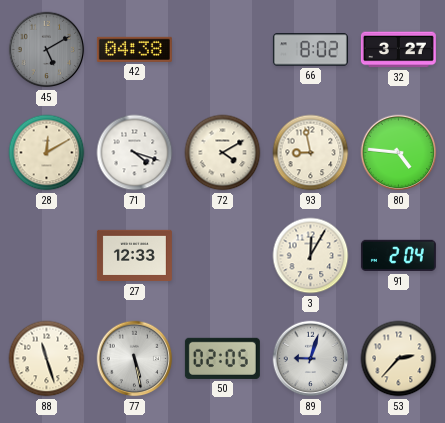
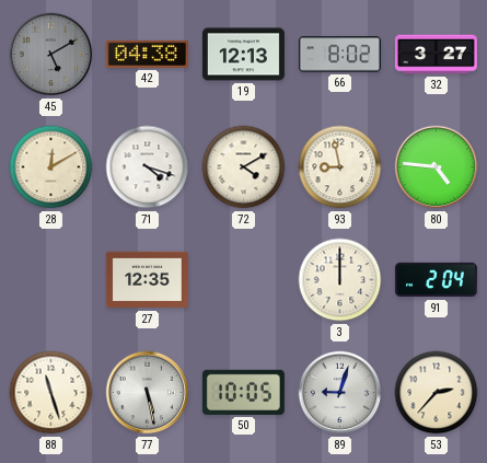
19: none -> 12:13 (243, 55)
27: 12:33 -> 12:35 (147, 280)
3: 12:05 -> 12:00 (340, 280)
50: 02:05 -> 10:05 (243, 392)
